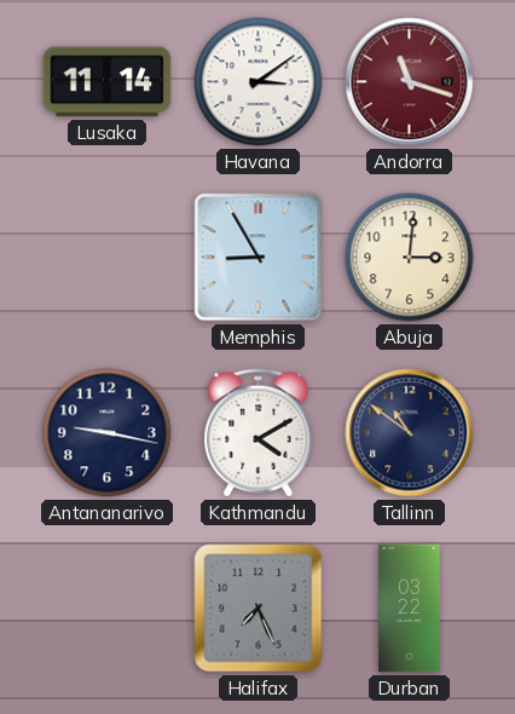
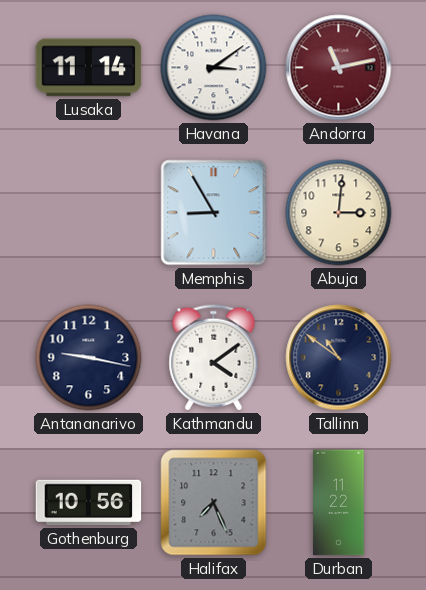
Andorra: 11:18 -> 11:13 (339, 68)
Kathmandu: 4:10 -> 4:09 (214, 358)
Gothenburg: none -> 10:56 (89, 503)
Durban: 03:22 -> 11:22 (339, 503)
